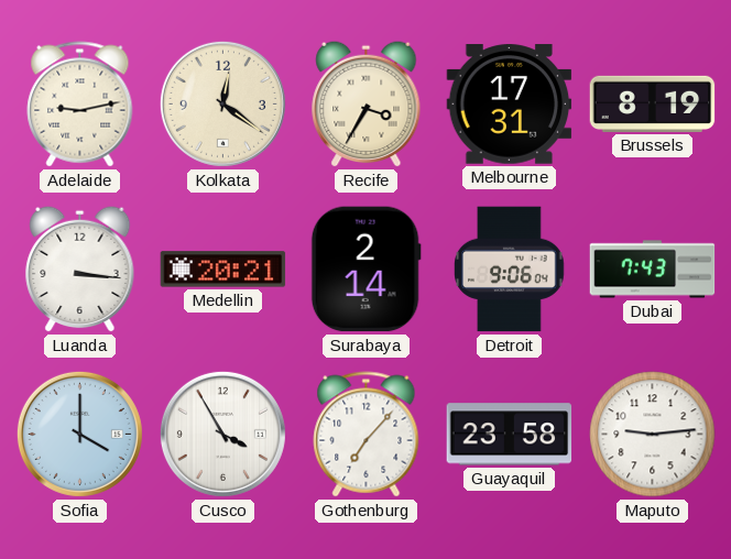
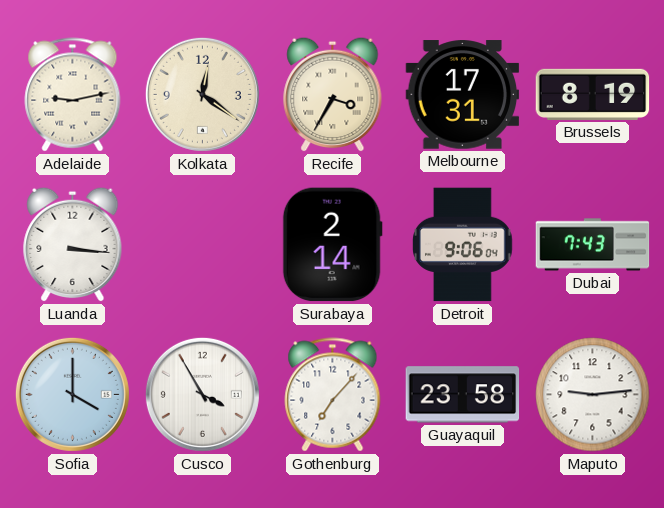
Medellin: 20:21 -> none (223, 270)
